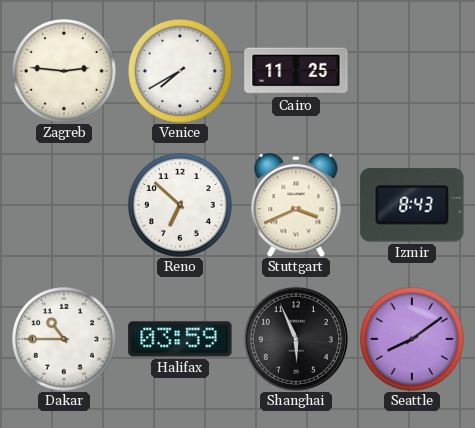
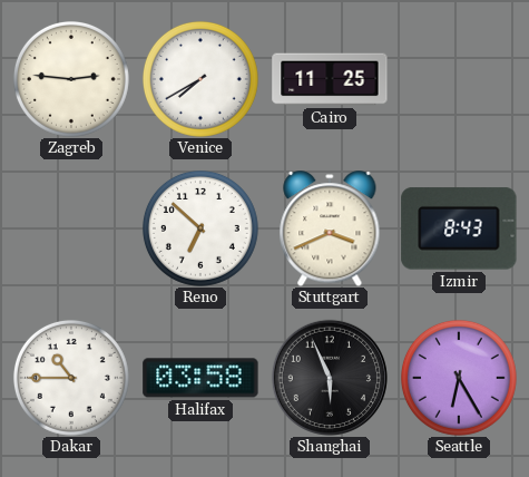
Halifax: 03:59 -> 03:58 (200, 378)
Seattle: 8:09 -> 6:25 (459, 378)
